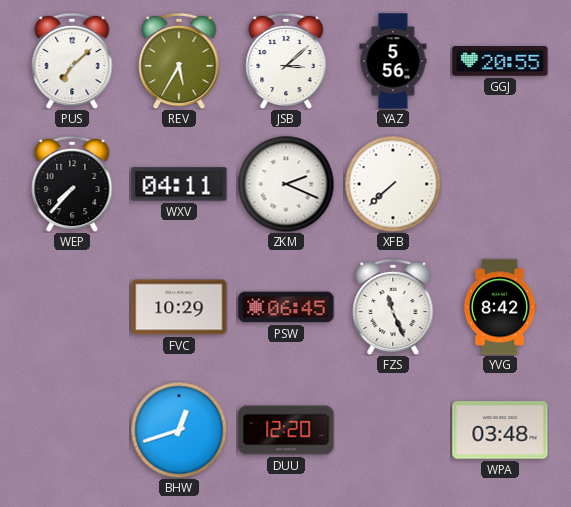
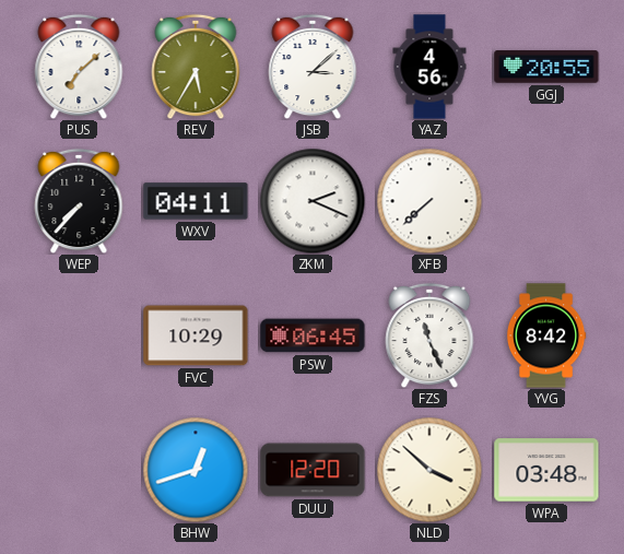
YAZ: 5:56 -> 4:56 (429, 67)
NLD: none -> 3:52 (429, 470)
